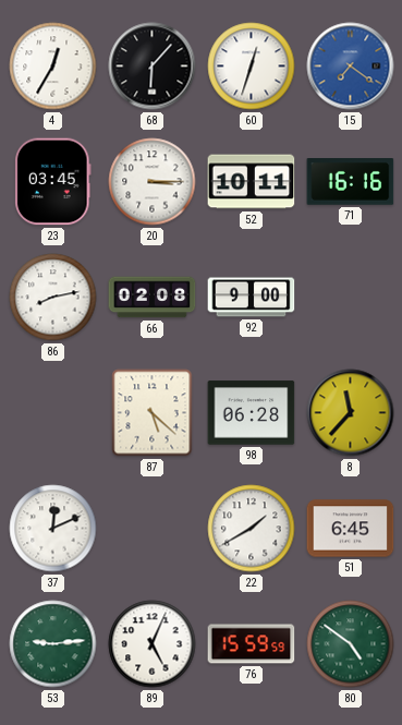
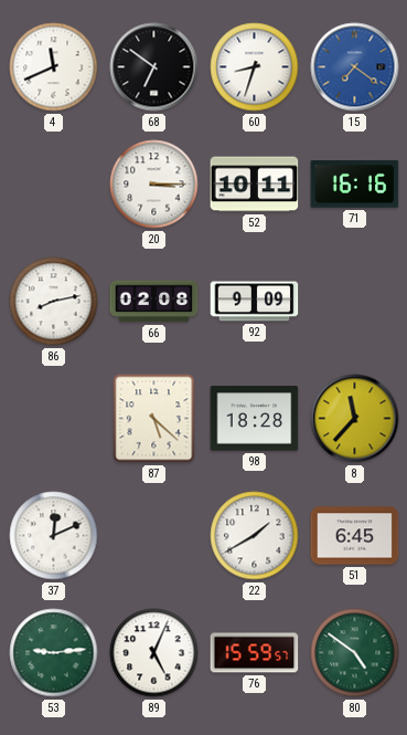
4: 12:35 -> 11:41 (54, 67)
68: 6:07 -> 6:51 (154, 67)
60: 12:33 -> 8:33 (255, 67)
23: 03:45 -> none (53, 182)
92: 9:00 -> 9:09 (255, 302)
98: 06:28 -> 18:28 (255, 419)
76: 15:59:59 -> 15:59:57 (255, 653)
